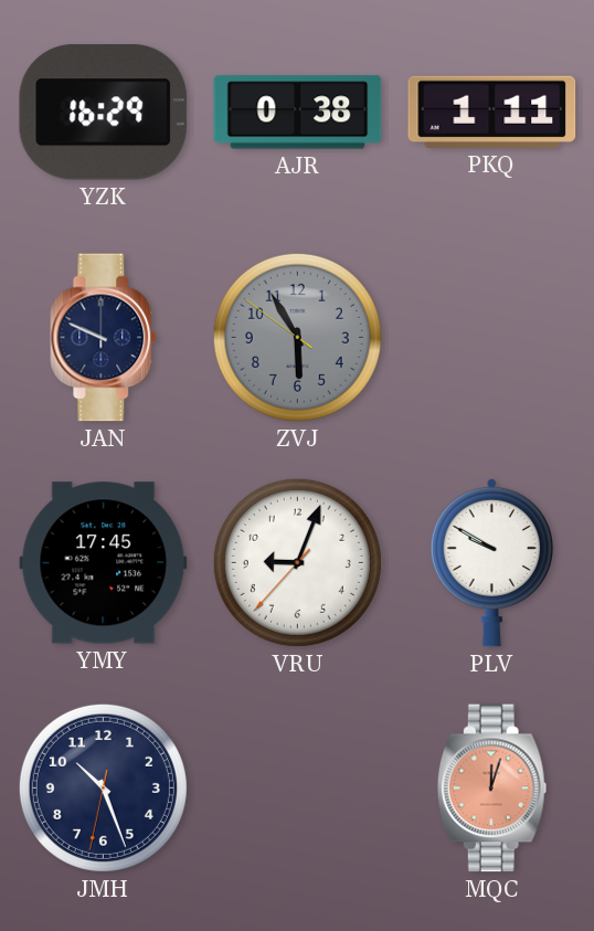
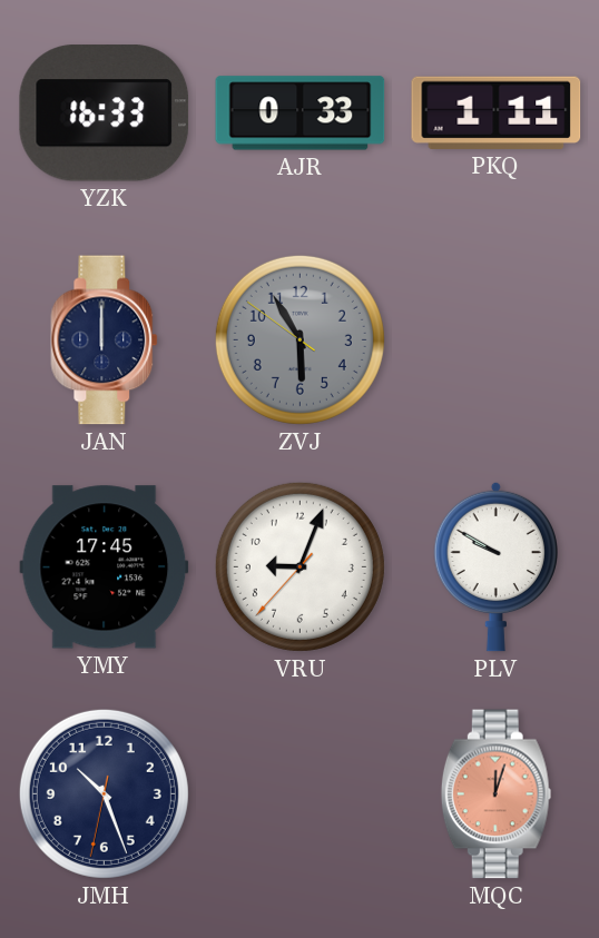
YZK: 16:29 -> 16:33 (105, 113)
AJR: 0:38 -> 0:33 (301, 113)
JAN: 9:49 -> 12:00 (105, 340)
